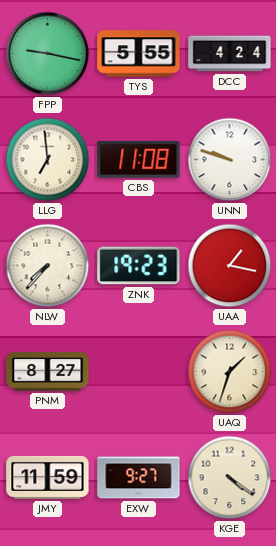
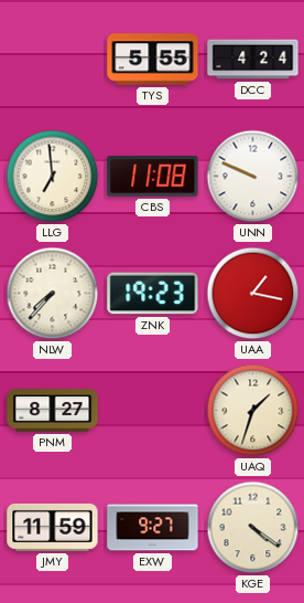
FPP: 9:17 -> none (48, 54)
UNN: 9:48 -> 9:49 (253, 177)
